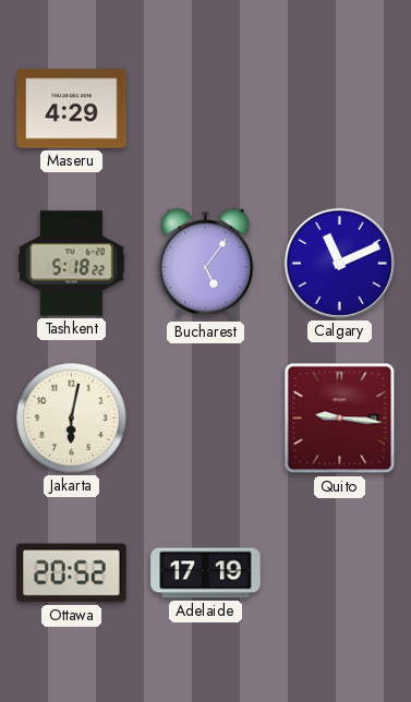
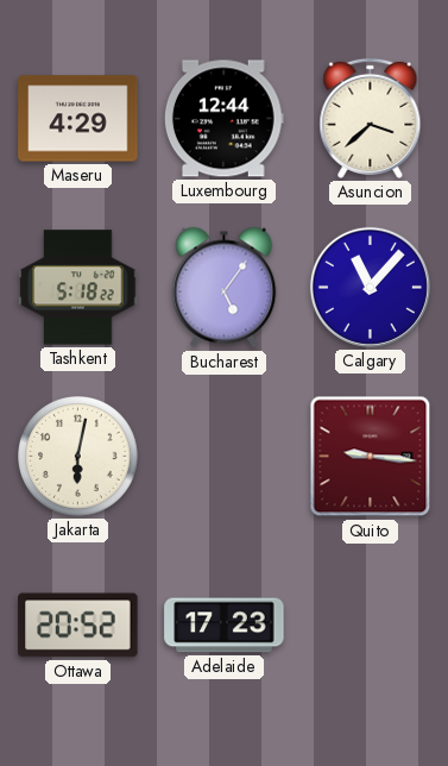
Luxembourg: none -> 12:44 (223, 119)
Asuncion: none -> 3:38 (371, 118)
Calgary: 11:11 -> 11:07 (370, 287)
Adelaide: 17:19 -> 17:23 (225, 626)
